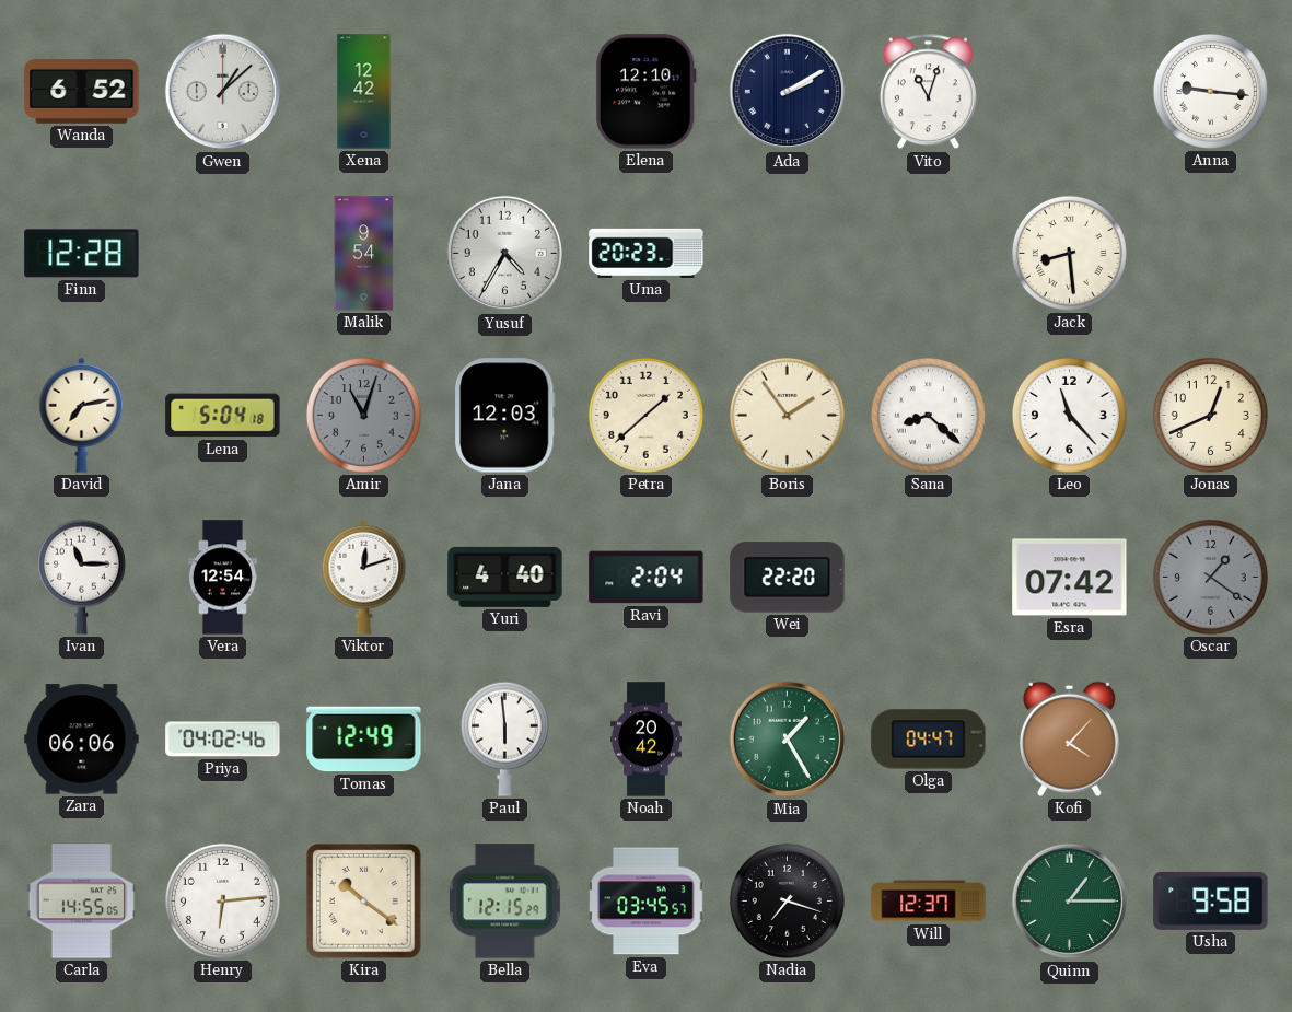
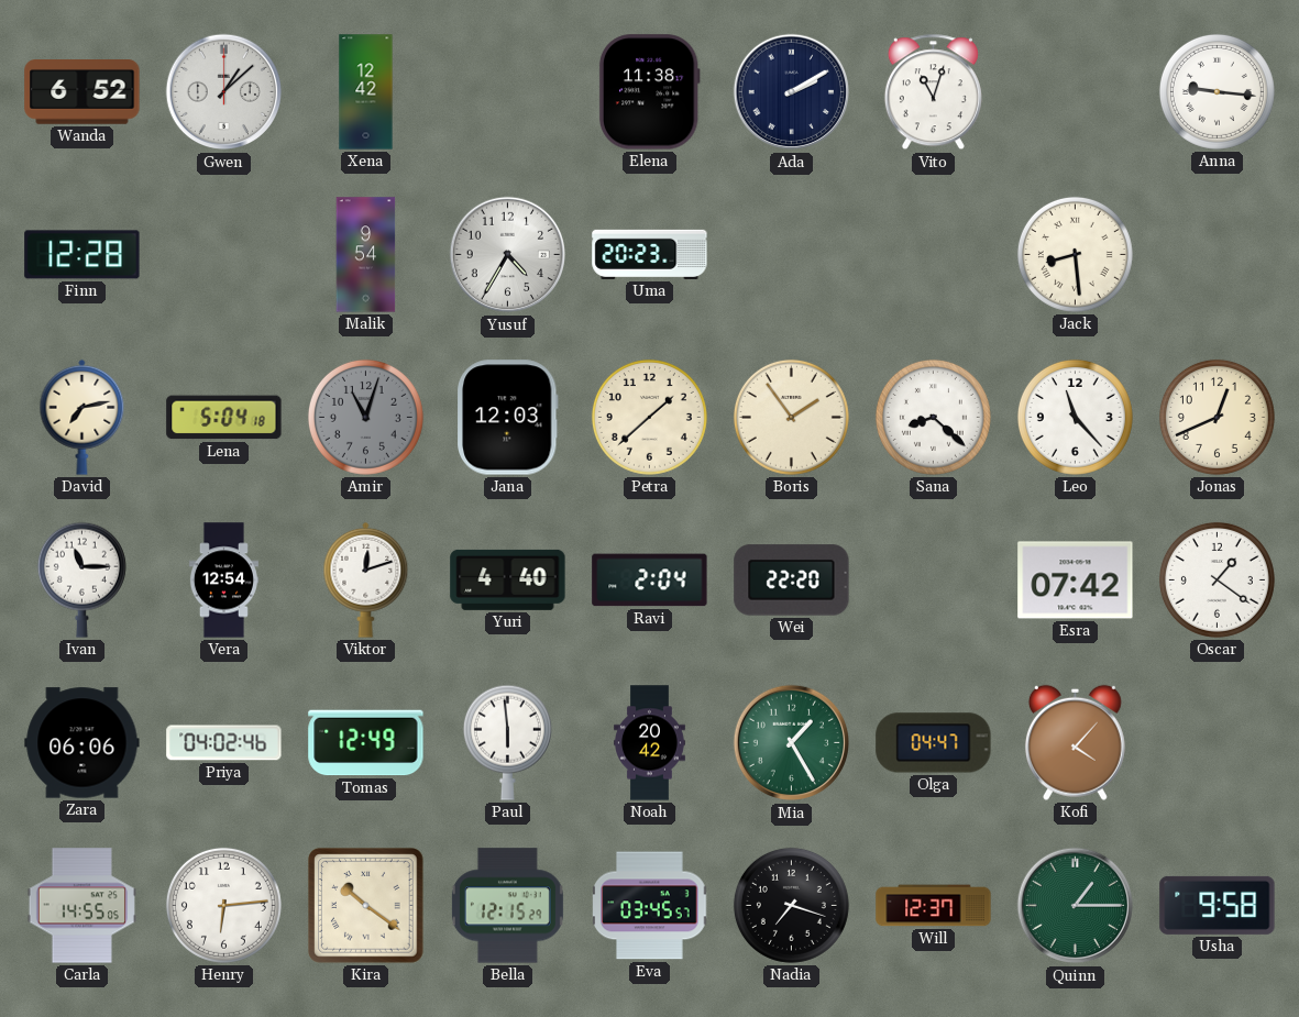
Elena: 12:10 -> 11:38 (649, 92)
Oscar dial: grey -> white (1217, 579)
